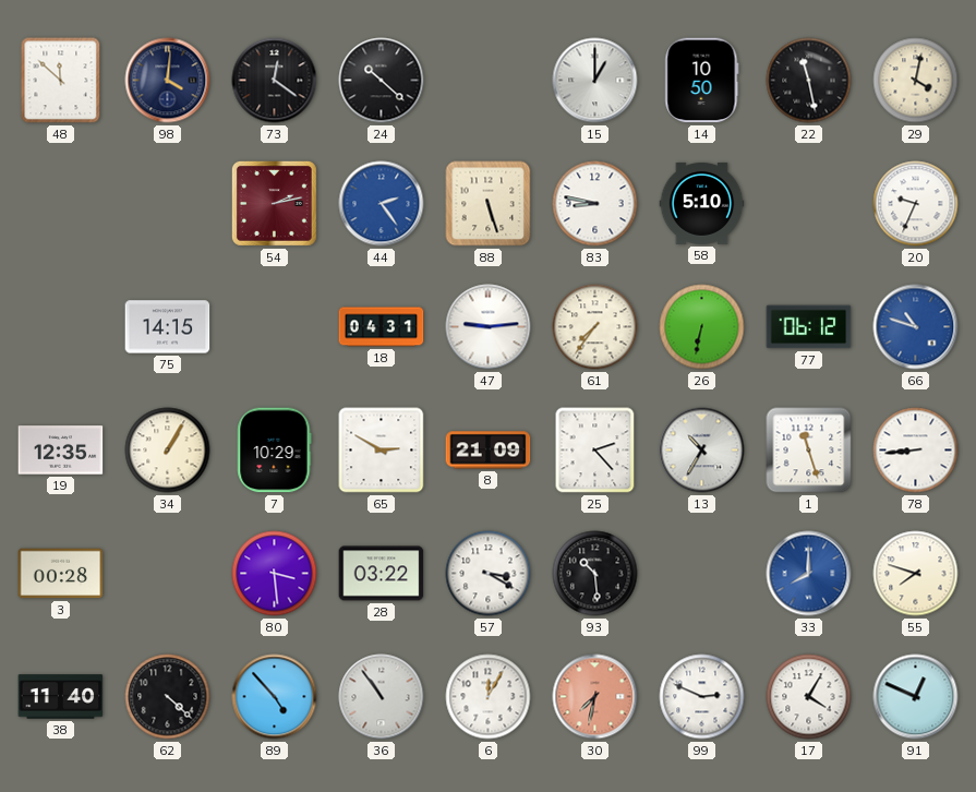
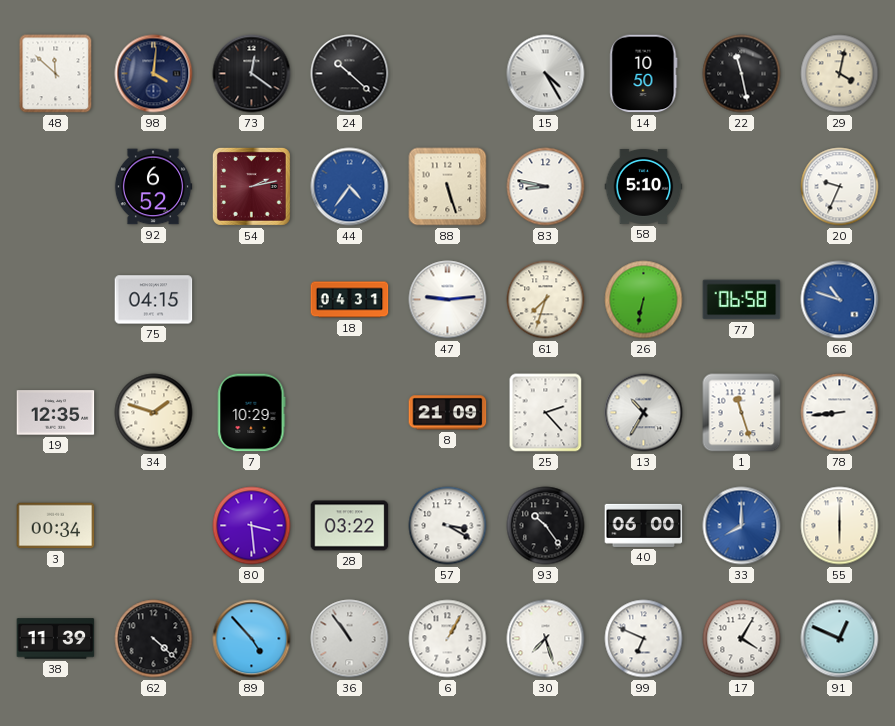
15: 1:00 -> 4:25 (546, 74)
92: none -> 6:52 (153, 187)
44: 2:24 -> 4:36 (350, 187)
75: 14:15 -> 04:15 (154, 300)
61: 7:36 -> 7:33 (546, 300)
77: 06:12 -> 06:58 (742, 300)
34: 1:05 -> 1:48 (154, 413)
65: 2:50 -> none (382, 451)
3: 00:28 -> 00:34 (56, 526)
93: 10:29 -> 10:24 (546, 526)
40: none -> 06:00 (644, 525)
55: 7:48 -> 6:00 (840, 526)
38: 11:40 -> 11:39 (56, 639)
6: 12:05 -> 1:05 (448, 639)
30: 7:32 -> 7:27 (546, 639)
30 dial: salmon -> white (546, 639)
99: 2:49 -> 6:49 (644, 639)
